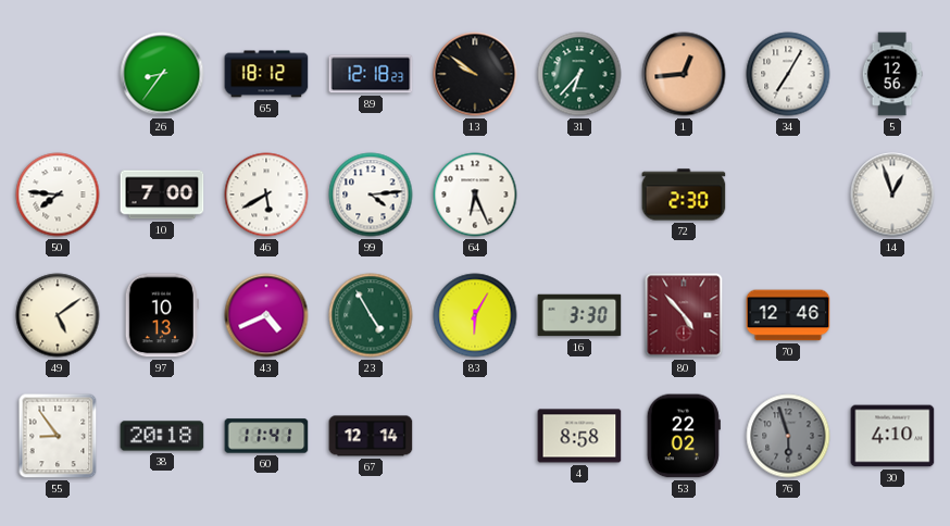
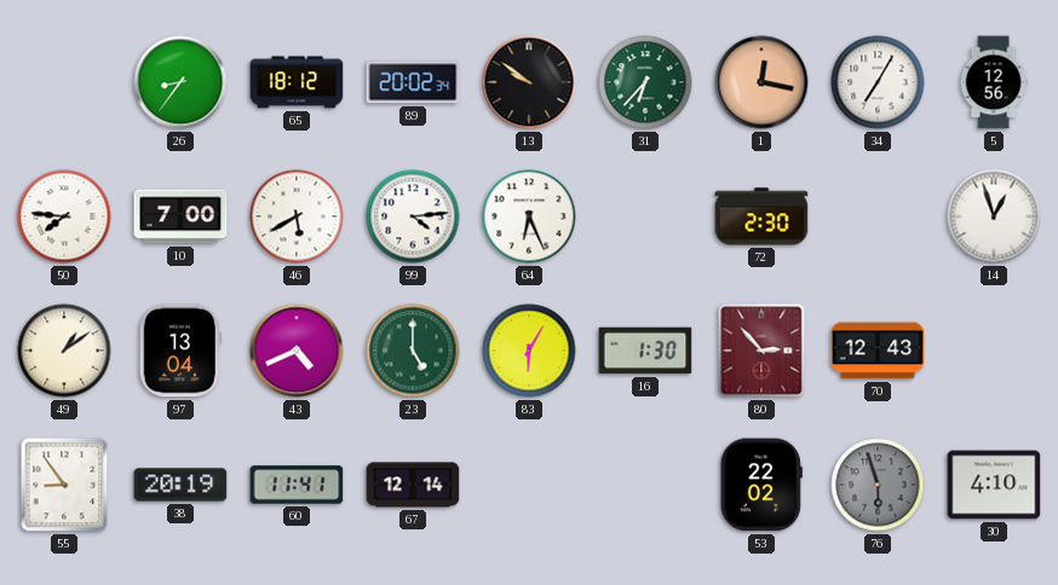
89: 12:18 -> 20:02 (413, 82)
1: 12:44 -> 12:17 (761, 82)
49: 5:09 -> 1:09 (64, 351)
97: 10:13 -> 13:04 (180, 351)
23: 4:55 -> 5:00 (413, 351)
16: 3:30 -> 1:30 (645, 351)
80: 4:53 -> 2:53 (761, 351)
70: 12:46 -> 12:43 (878, 351)
38: 20:18 -> 20:19 (180, 485)
4: 8:58 -> none (579, 436)
